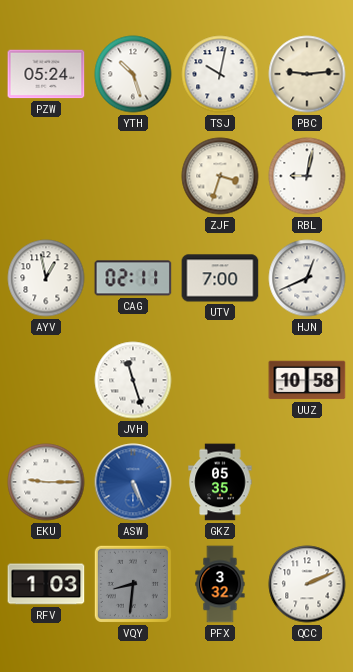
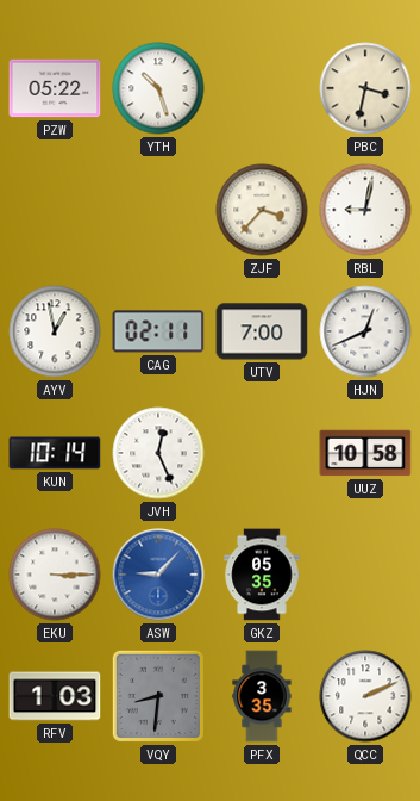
PZW: 05:24 -> 05:22 (55, 88)
TSJ: 10:02 -> none (220, 74)
PBC: 9:14 -> 3:32 (365, 88)
ZJF: 3:33 -> 3:37 (262, 210)
KUN: none -> 10:14 (55, 453)
JVH: 11:27 -> 12:26 (158, 453)
EKU: 9:15 -> 3:15 (55, 575)
ASW: 5:26 -> 9:07 (158, 575)
PFX: 3:32 -> 3:35 (262, 696)
